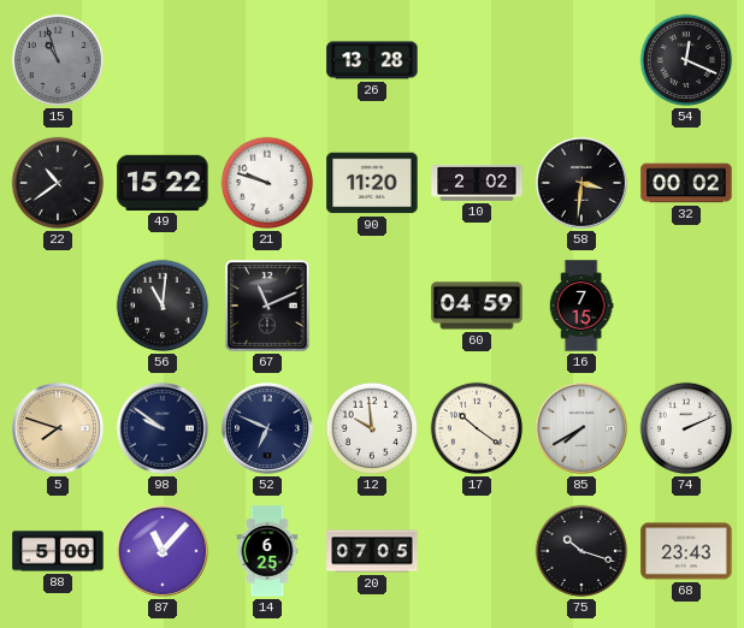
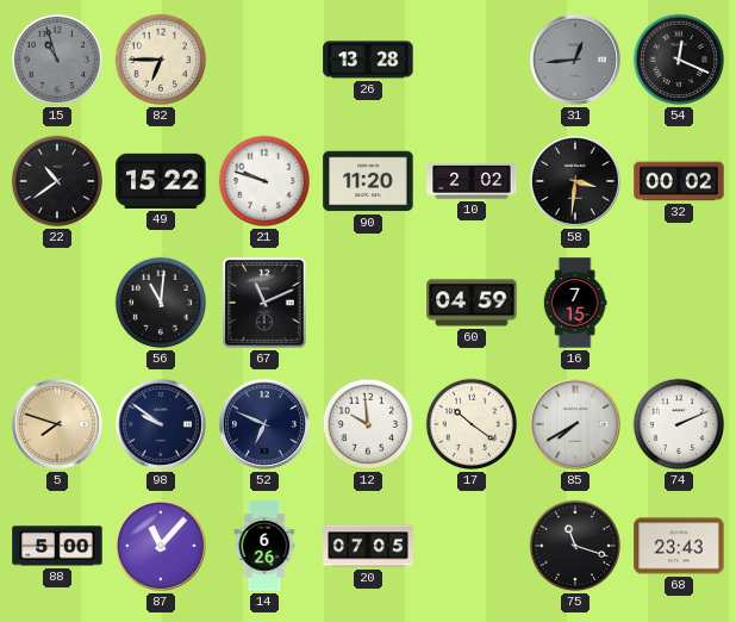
82: none -> 6:45 (161, 60)
31: none -> 12:44 (575, 60)
14: 6:25 -> 6:26 (264, 546)
75: 10:18 -> 11:18 (575, 546)
